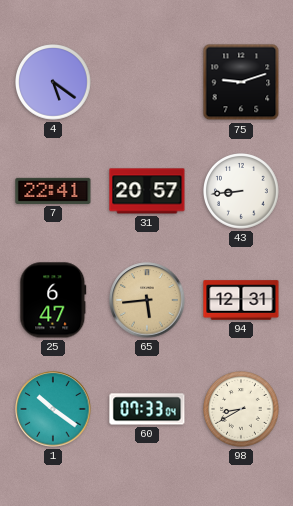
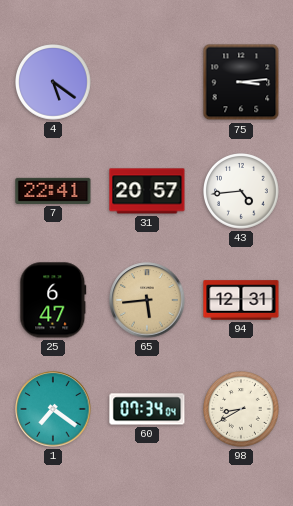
75: 9:12 -> 3:14 (241, 82)
43: 8:44 -> 4:44 (242, 192)
1: 10:21 -> 7:21 (53, 409)
60: 07:33 -> 07:34 (147, 409)
